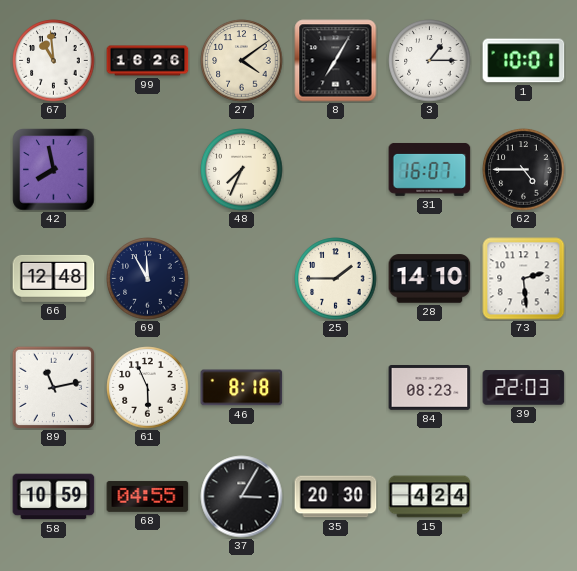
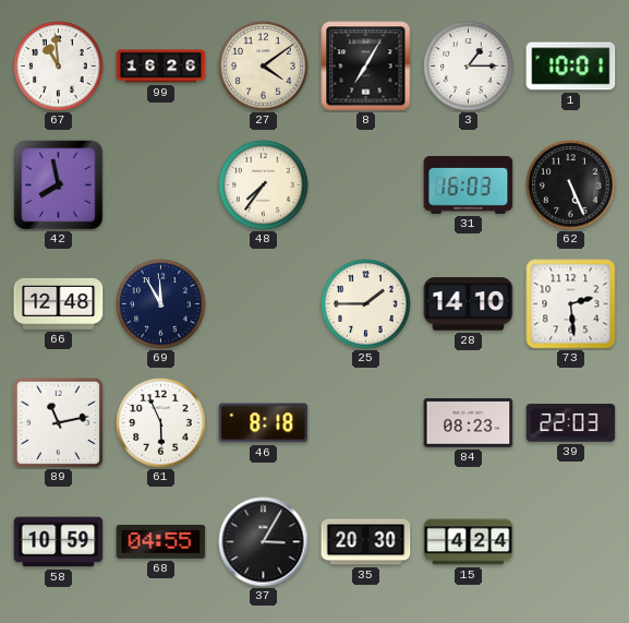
48: 7:34 -> 7:36 (264, 185)
31: 16:07 -> 16:03 (469, 184)
62: 4:45 -> 5:26 (571, 185)
